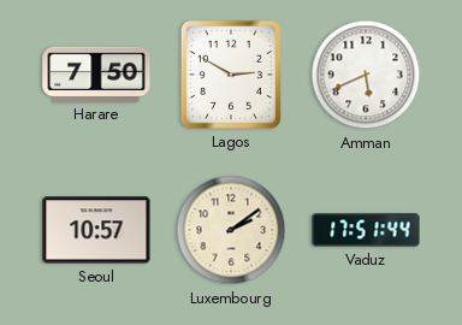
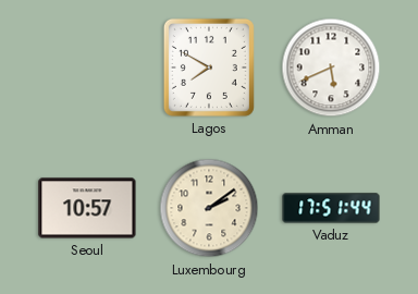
Harare: 7:50 -> none (96, 73)
Lagos: 2:50 -> 7:50 (209, 68)
